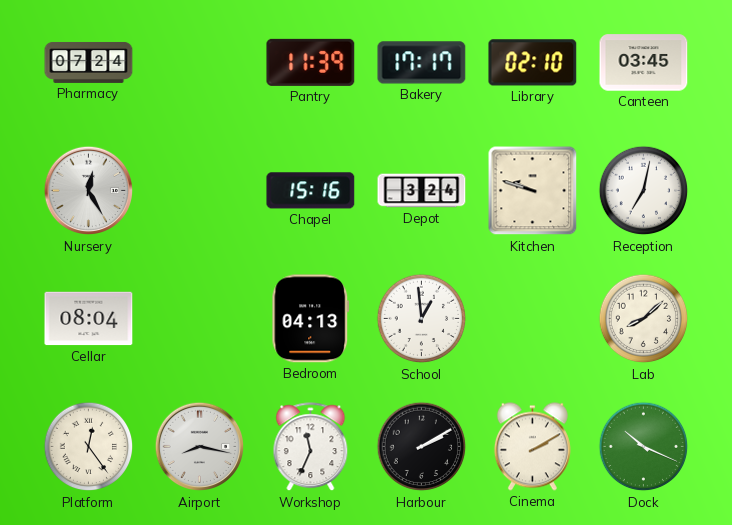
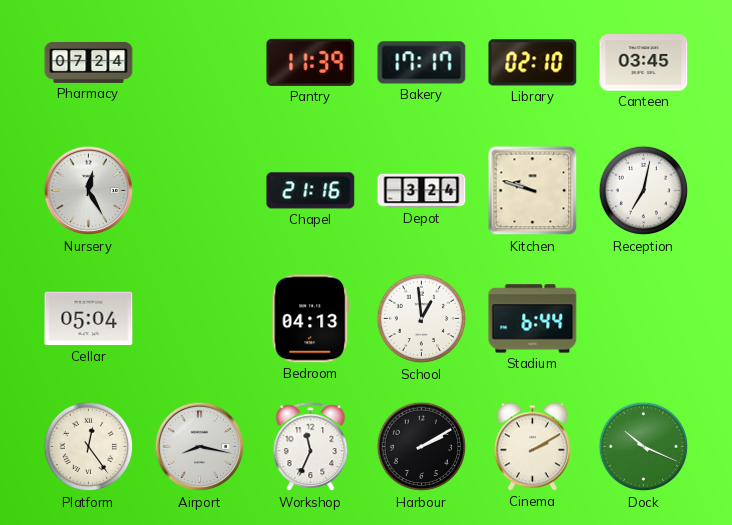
Chapel: 15:16 -> 21:16 (311, 191)
Cellar: 08:04 -> 05:04 (89, 319)
Stadium: none -> 6:44 (533, 319)
Lab: 8:08 -> none (644, 319)
